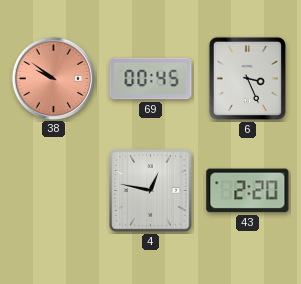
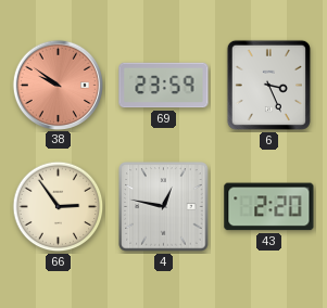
69: 00:45 -> 23:59 (164, 86)
66: none -> 2:54 (59, 207)
